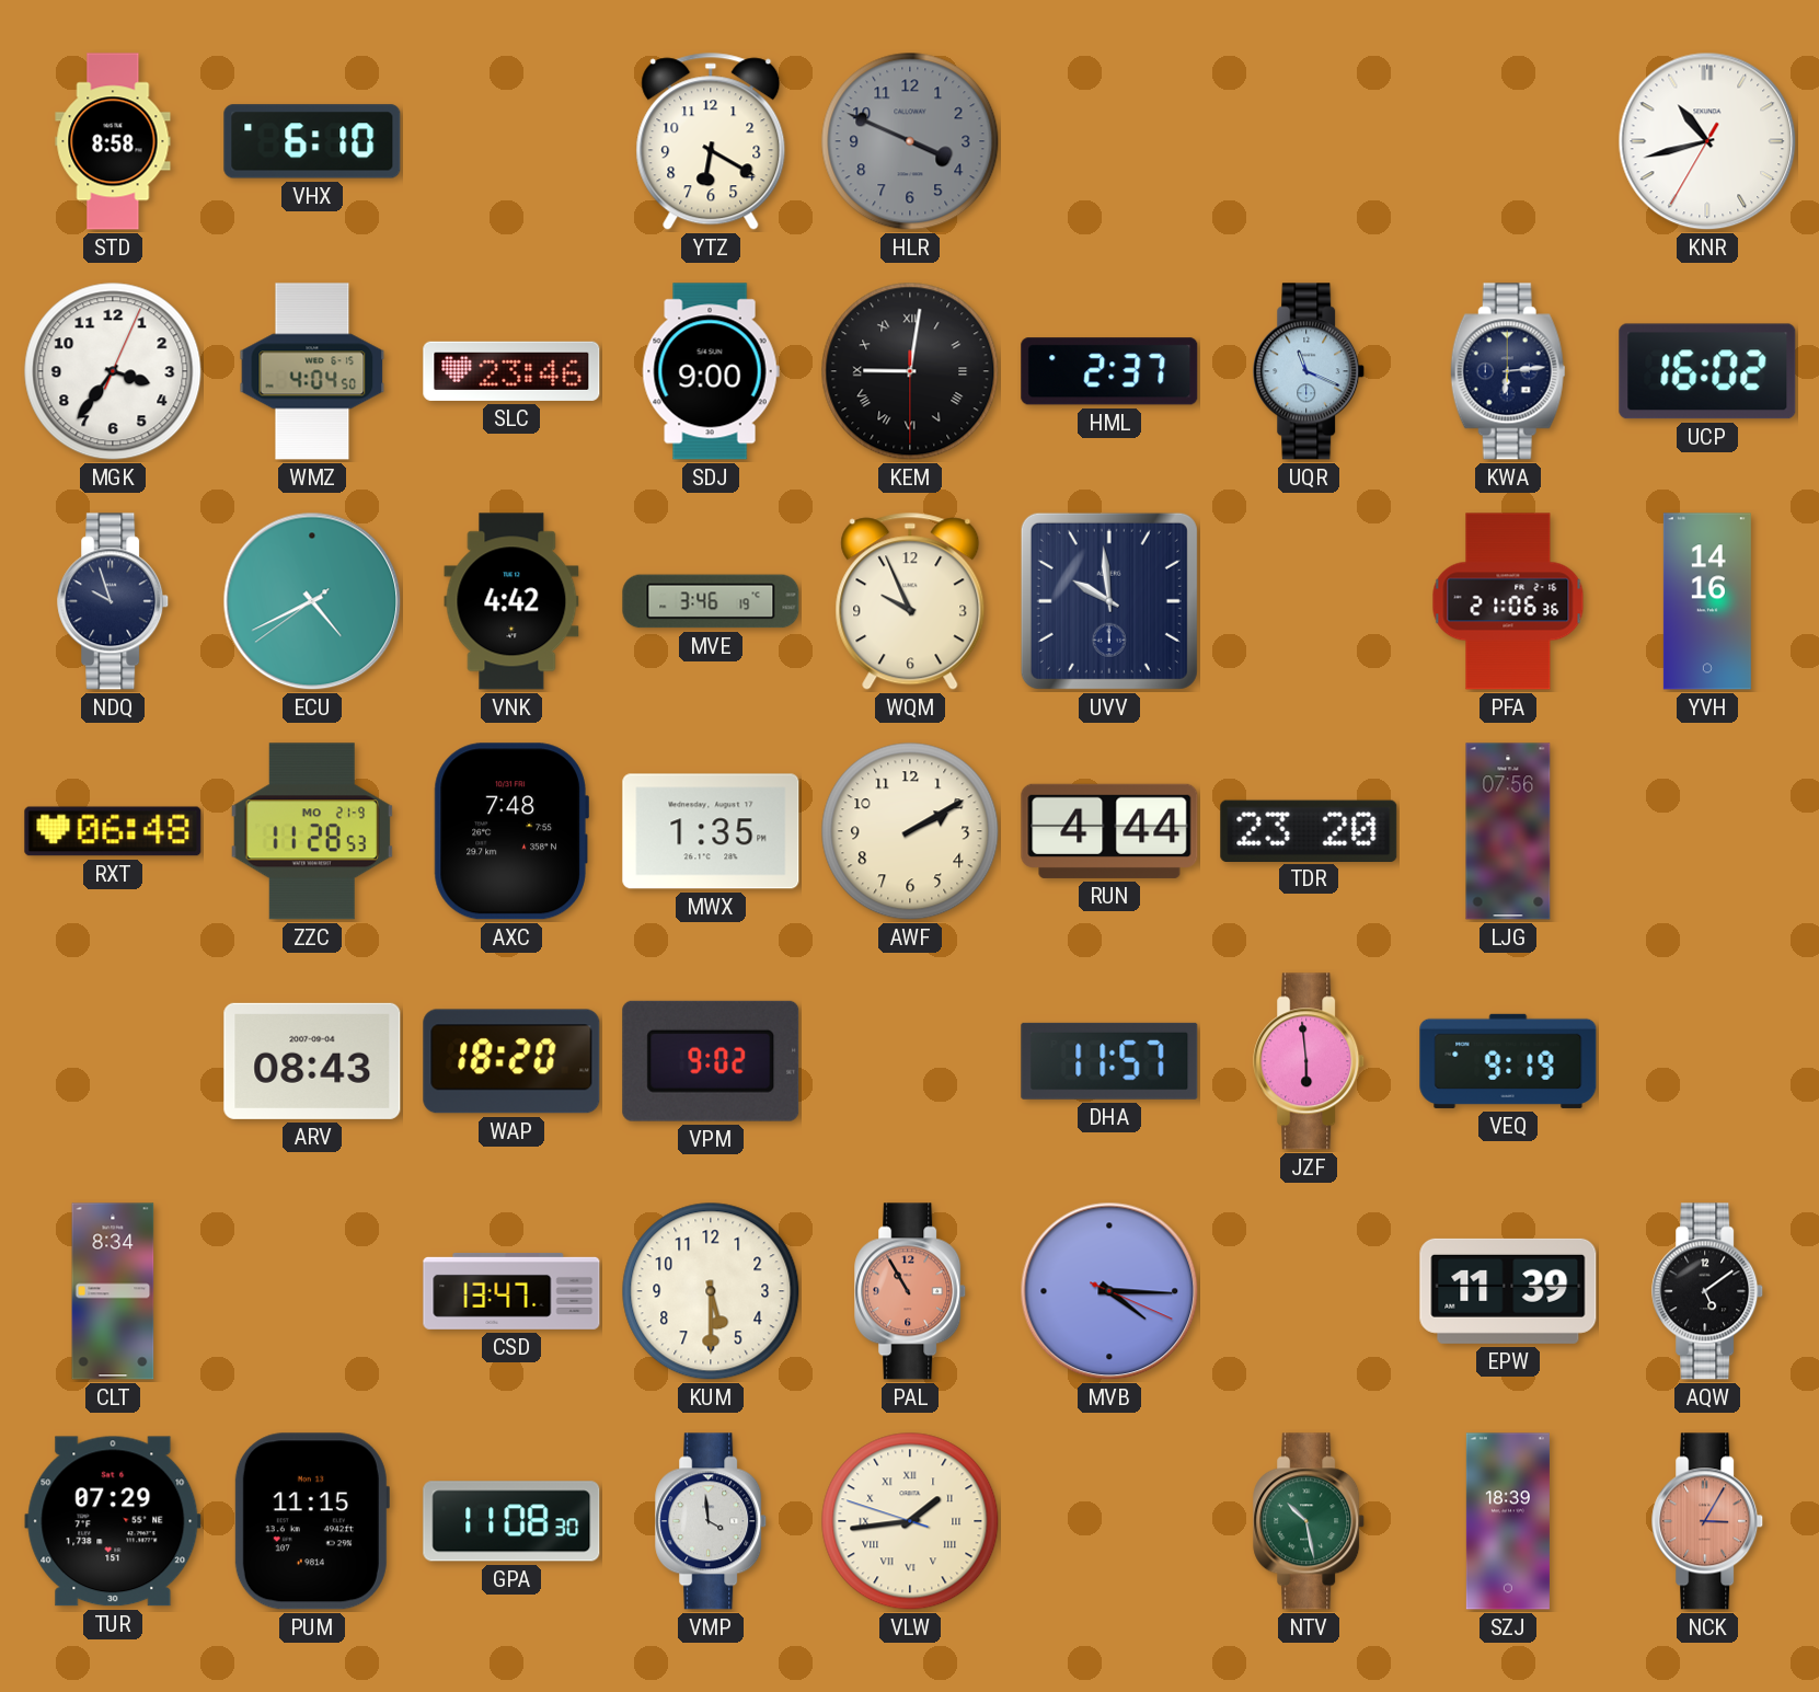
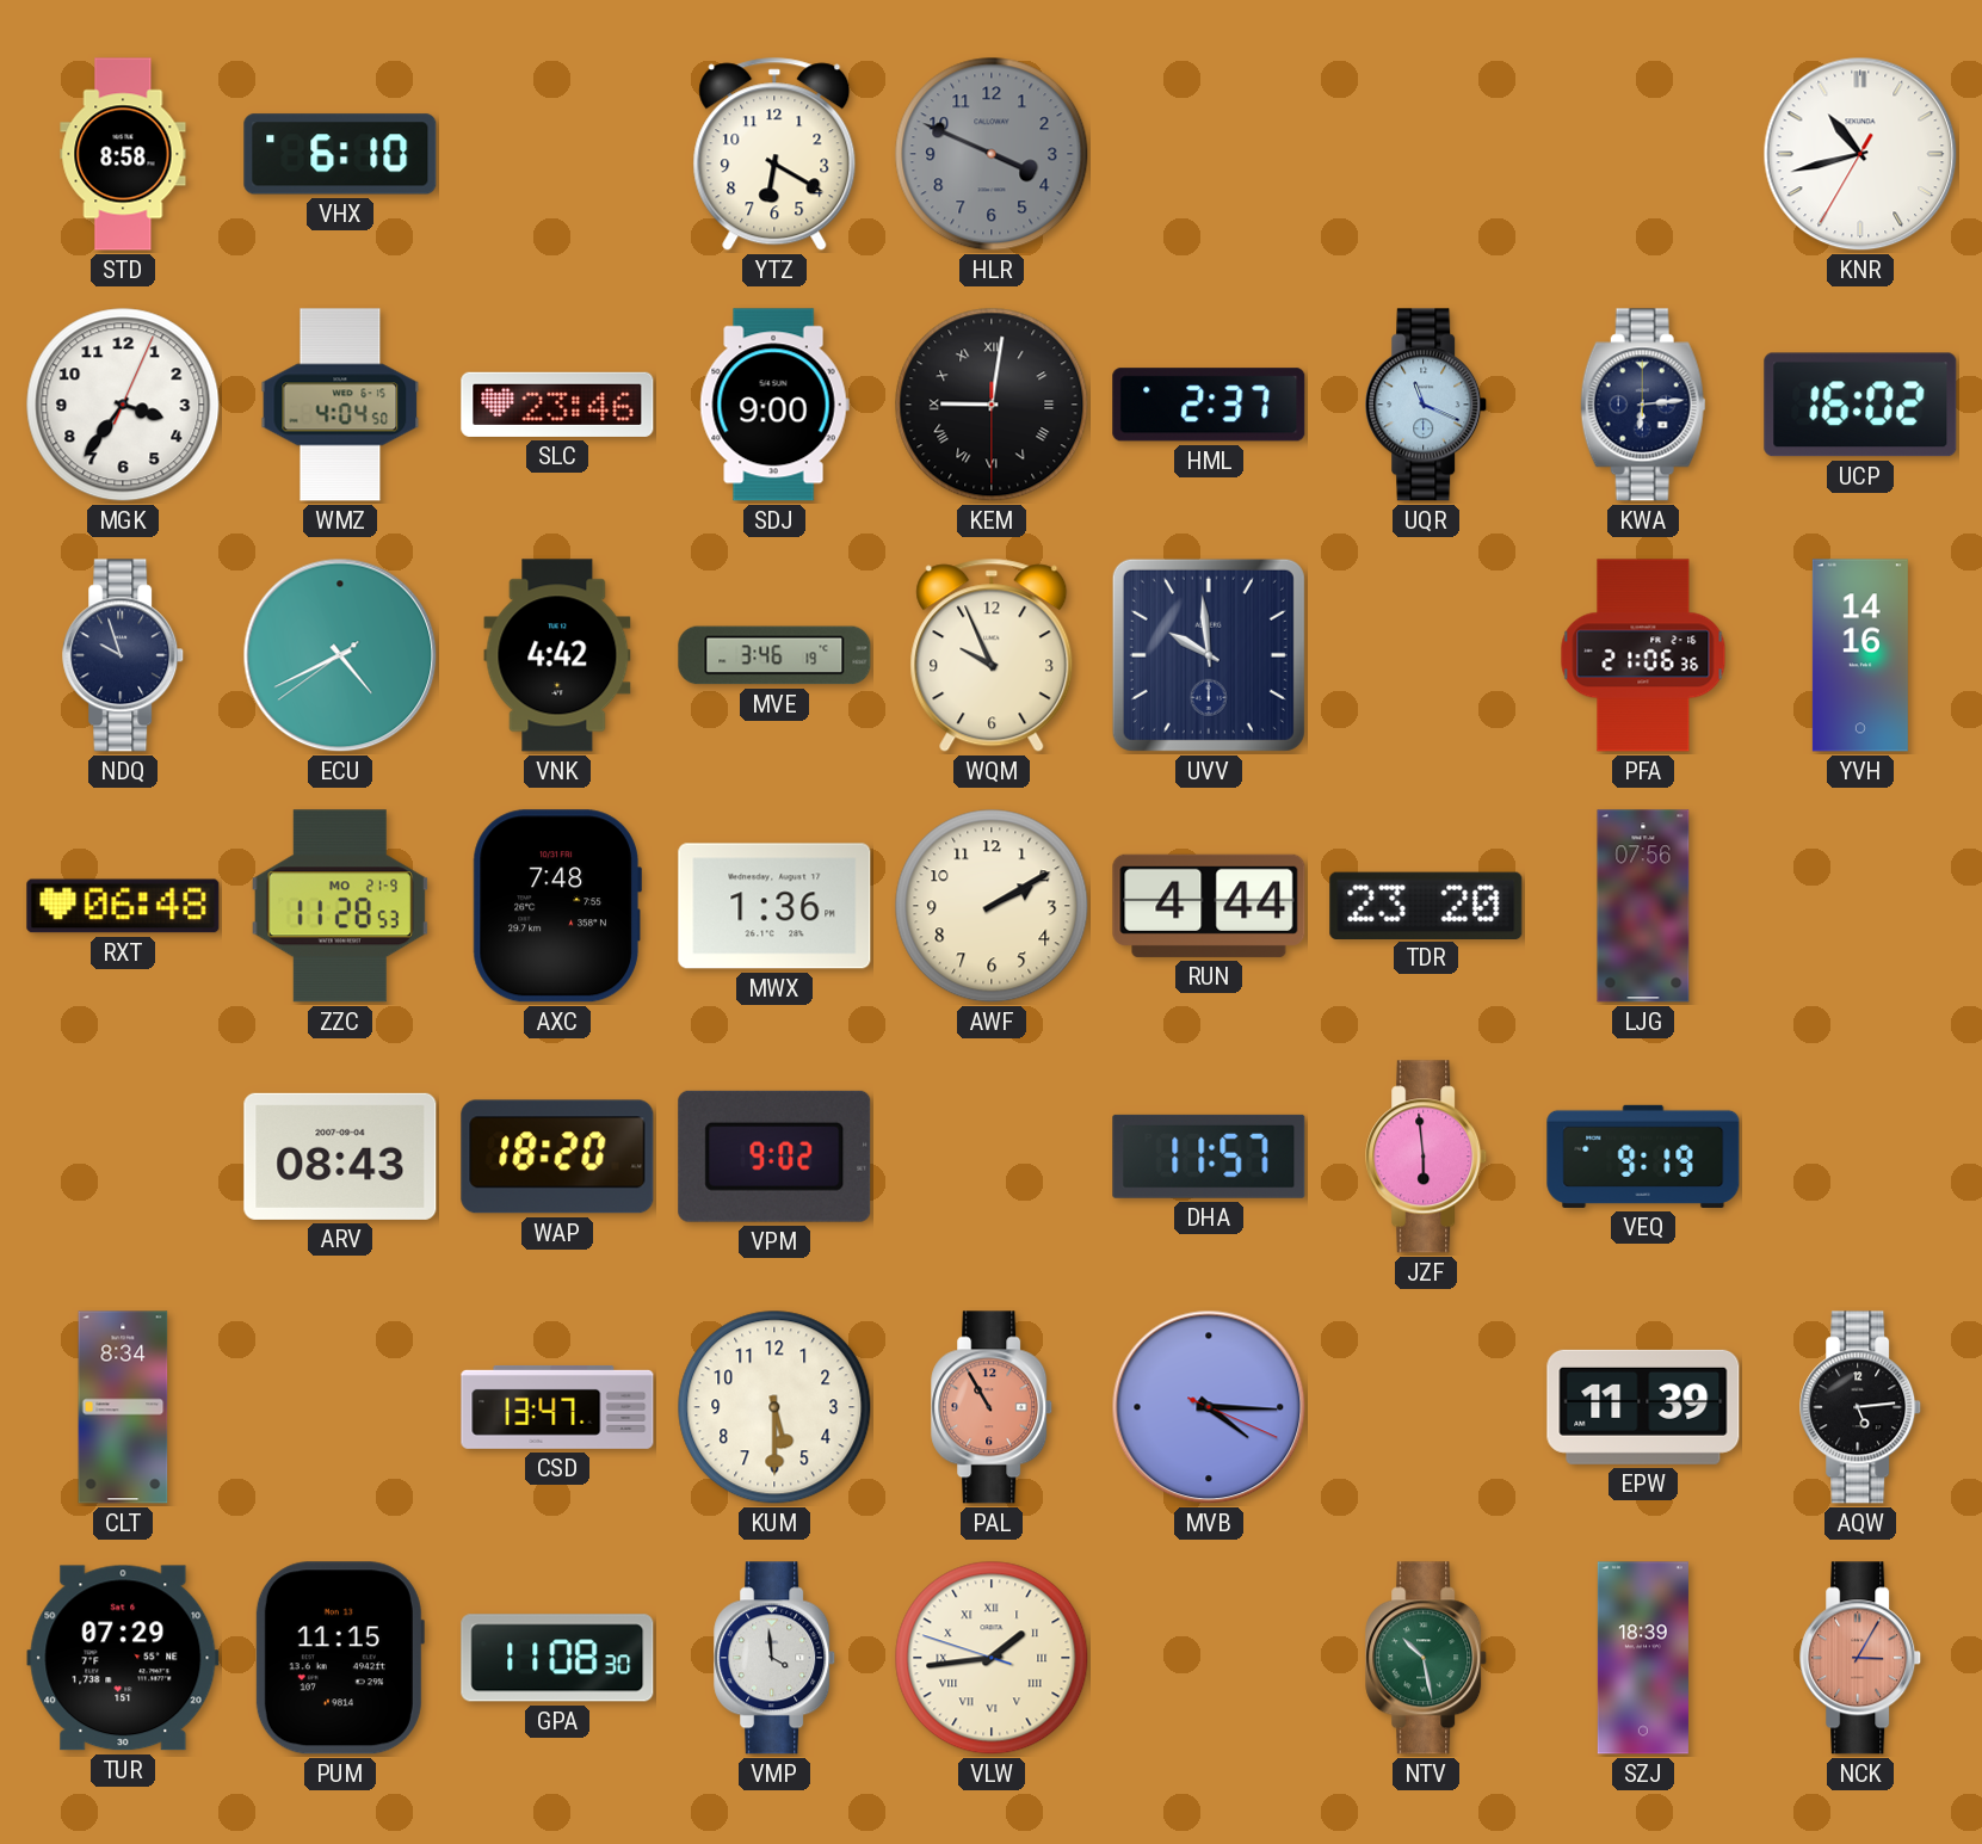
MWX: 1:35 -> 1:36 (774, 906)
AQW: 5:09 -> 5:14 (1861, 1407)
